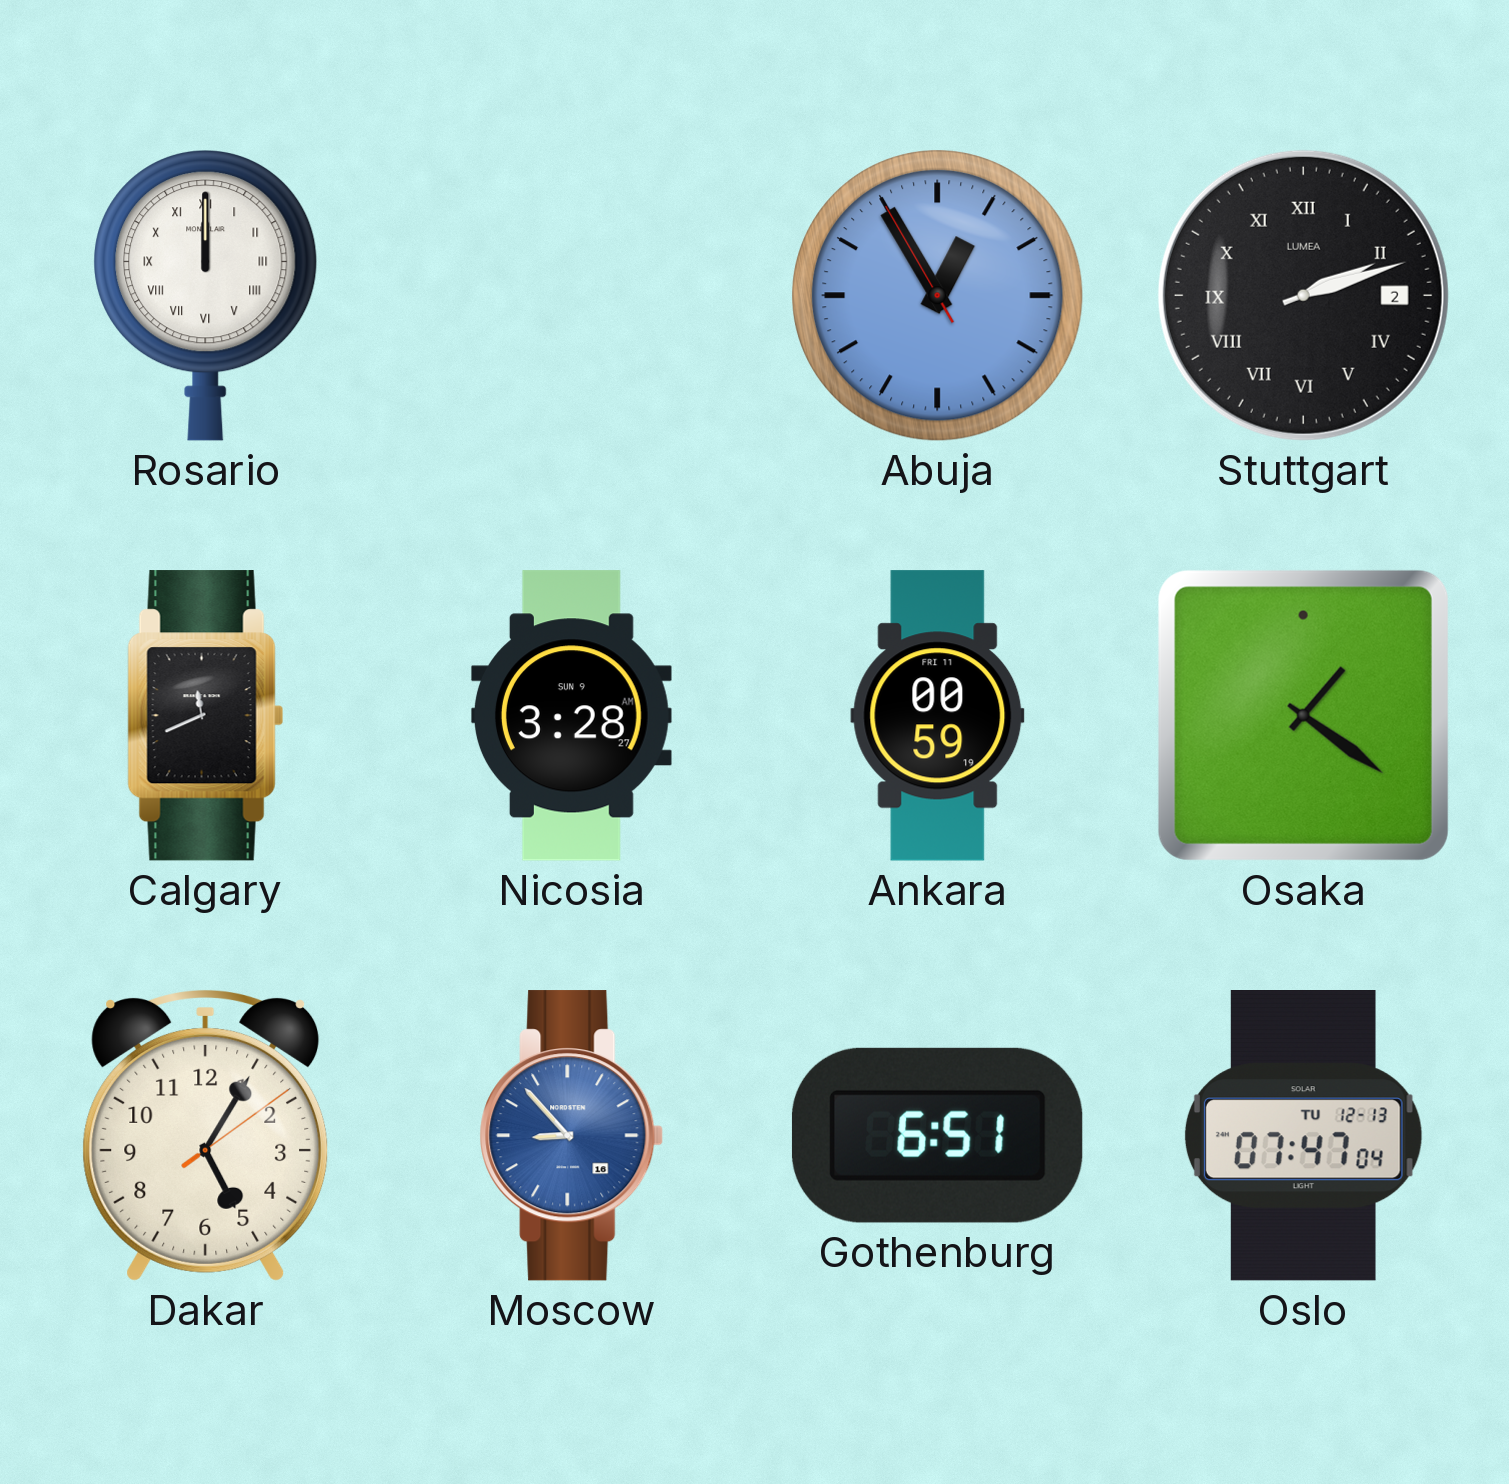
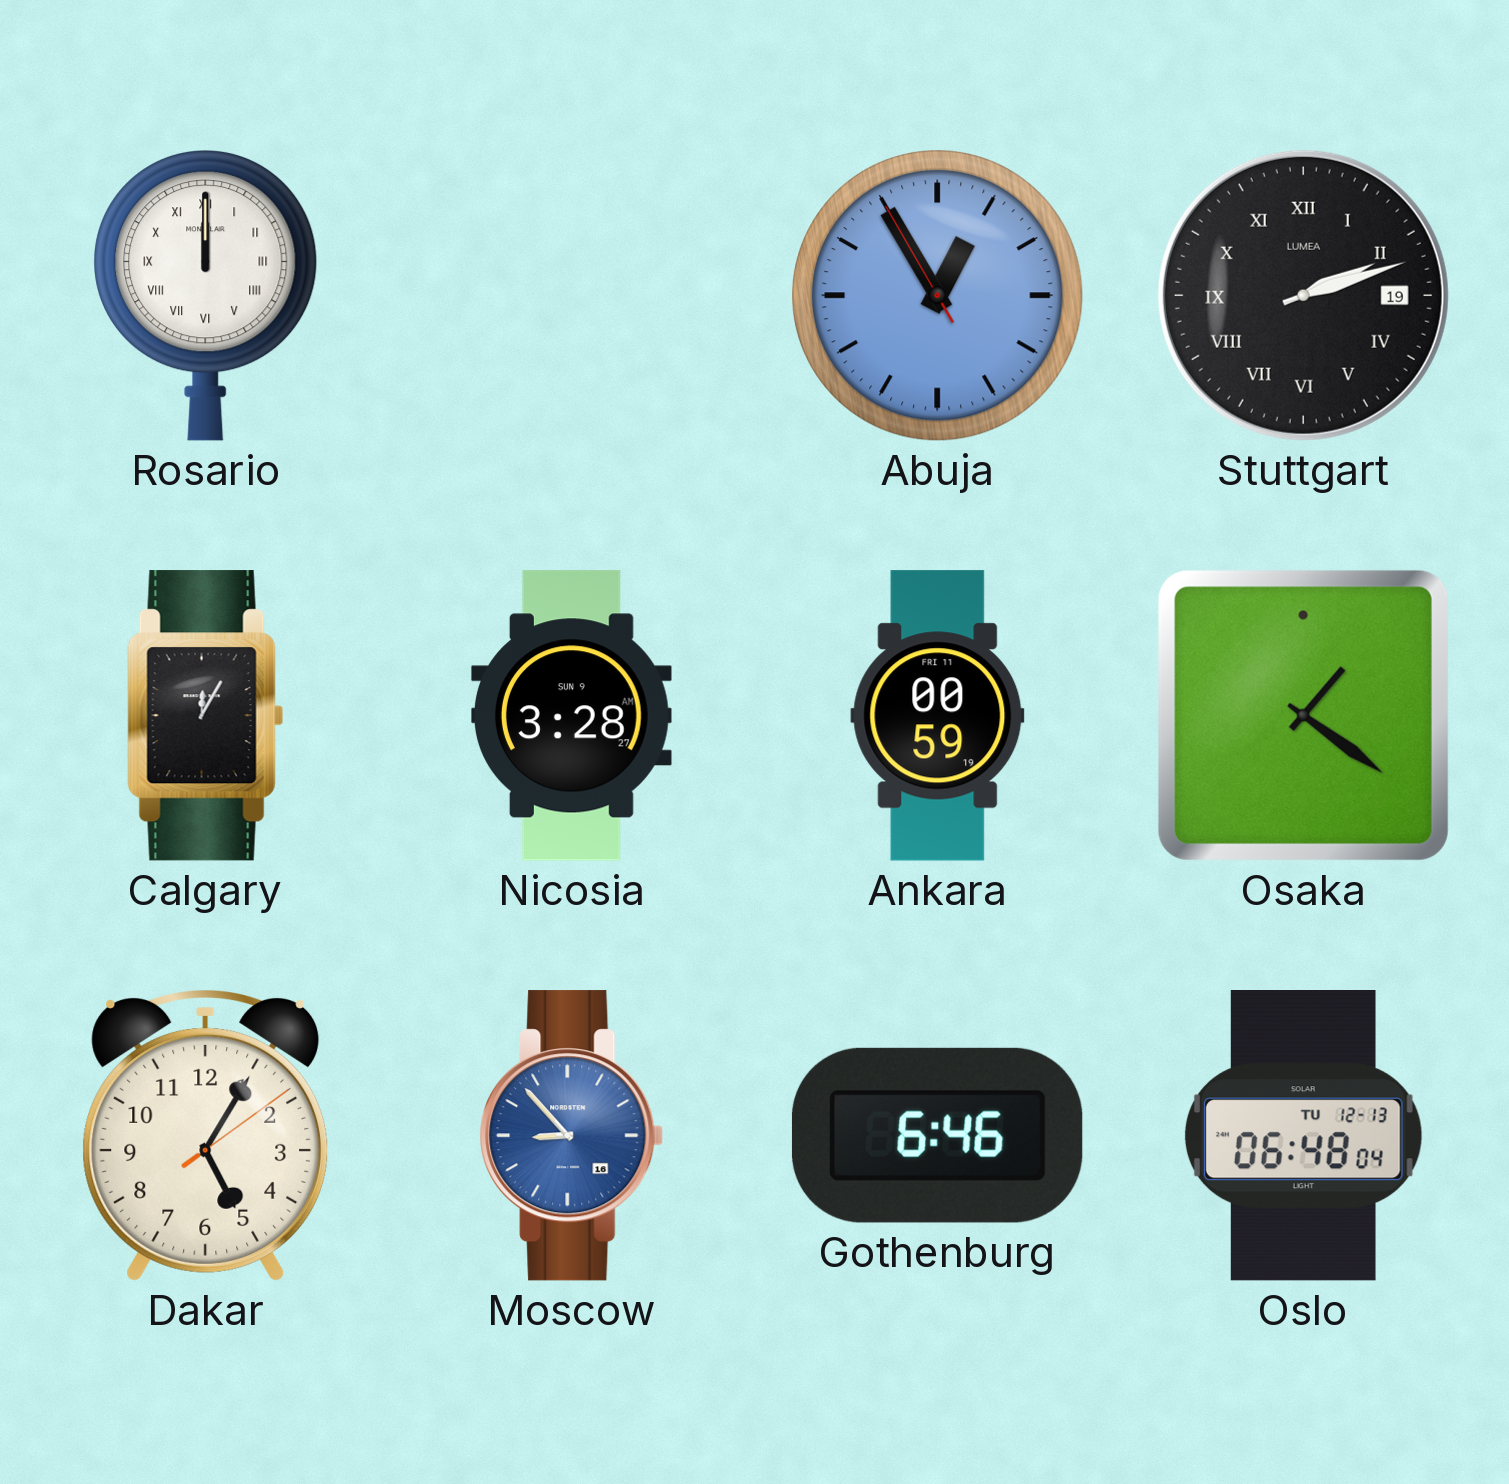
Stuttgart date: 2 -> 19 (1303, 295)
Calgary: 11:41 -> 12:05 (205, 716)
Gothenburg: 6:51 -> 6:46 (937, 1135)
Oslo: 07:47 -> 06:48 (1303, 1136)
